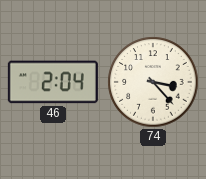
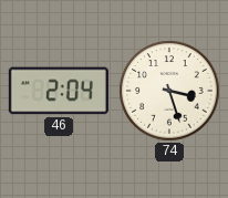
74: 3:23 -> 3:27 (169, 91)
